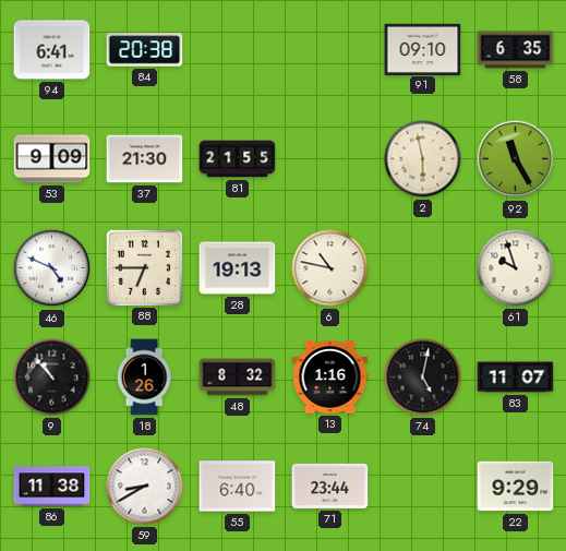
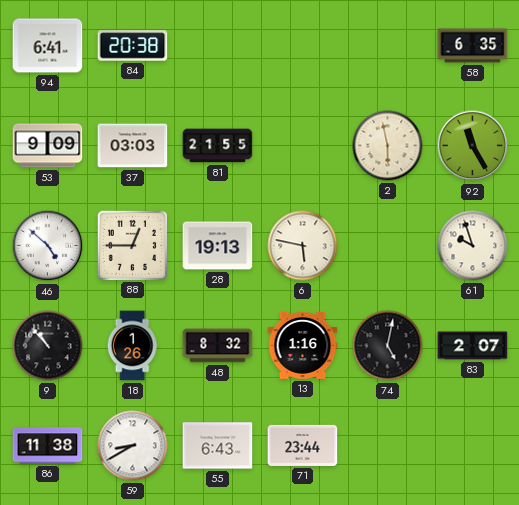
91: 09:10 -> none (423, 49)
37: 21:30 -> 03:03 (133, 146)
46: 4:49 -> 4:52 (48, 246)
88: 6:45 -> 12:45 (132, 245)
6: 10:47 -> 5:47 (303, 246)
83: 11:07 -> 2:07 (473, 346)
55: 6:40 -> 6:43 (218, 446)
22: 9:29 -> none (516, 487)
